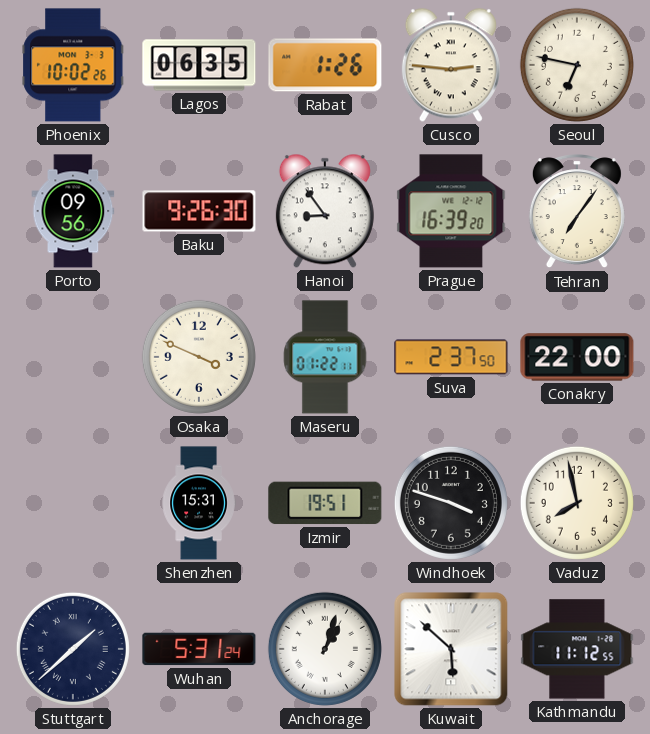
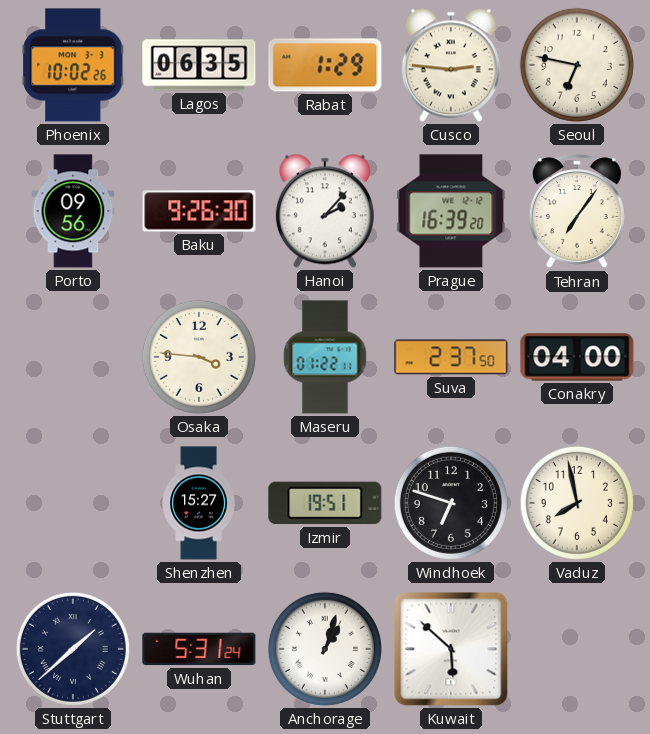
Rabat: 1:26 -> 1:29 (325, 65)
Hanoi: 8:54 -> 2:07 (325, 211)
Osaka: 3:49 -> 3:46 (199, 357)
Conakry: 22:00 -> 04:00 (577, 357)
Shenzhen: 15:31 -> 15:27 (199, 503)
Windhoek: 3:48 -> 6:48 (451, 503)
Kathmandu: 11:12 -> none (577, 649)
